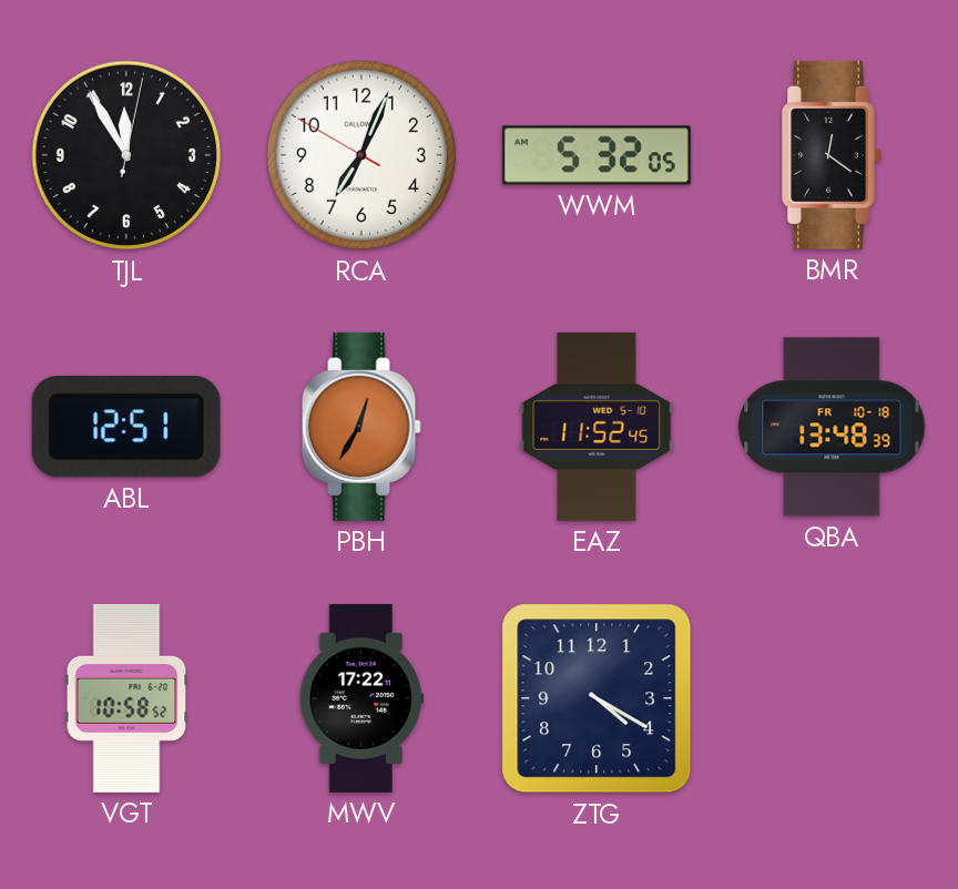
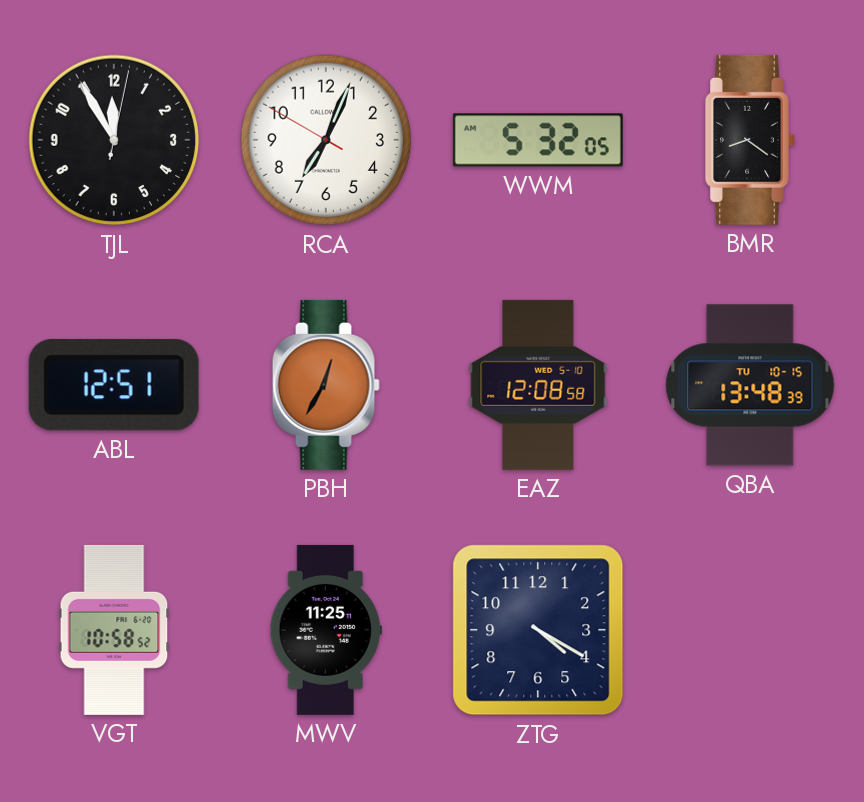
BMR: 12:21 -> 8:21 (750, 140)
EAZ: 11:52 -> 12:08 (538, 385)
QBA date: FR 10-18 -> TU 10-15 (750, 385)
MWV: 17:22 -> 11:25 (326, 630)
